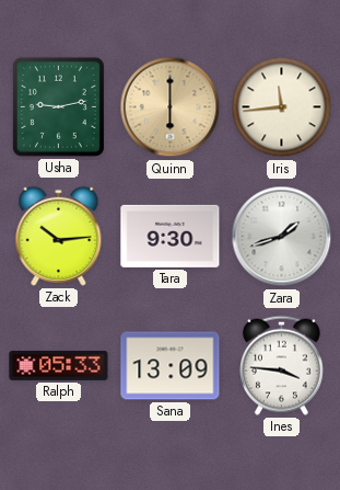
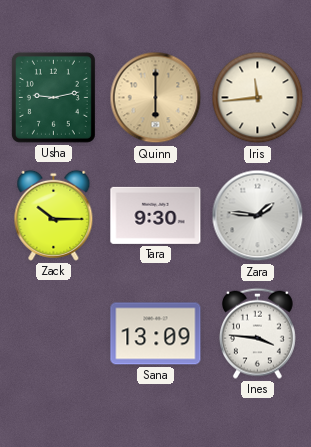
Zack: 10:14 -> 10:15 (54, 215)
Zara: 1:42 -> 1:46 (258, 216)
Ralph: 05:33 -> none (59, 365)
